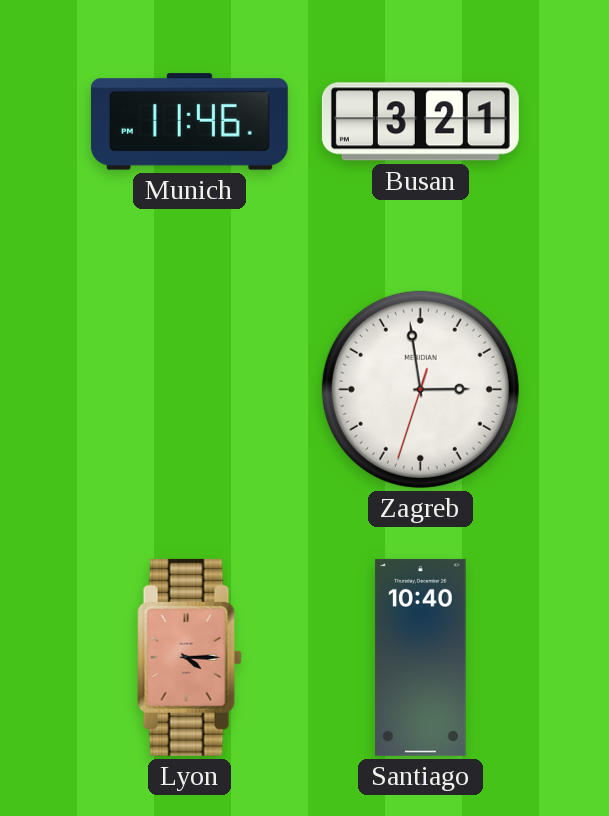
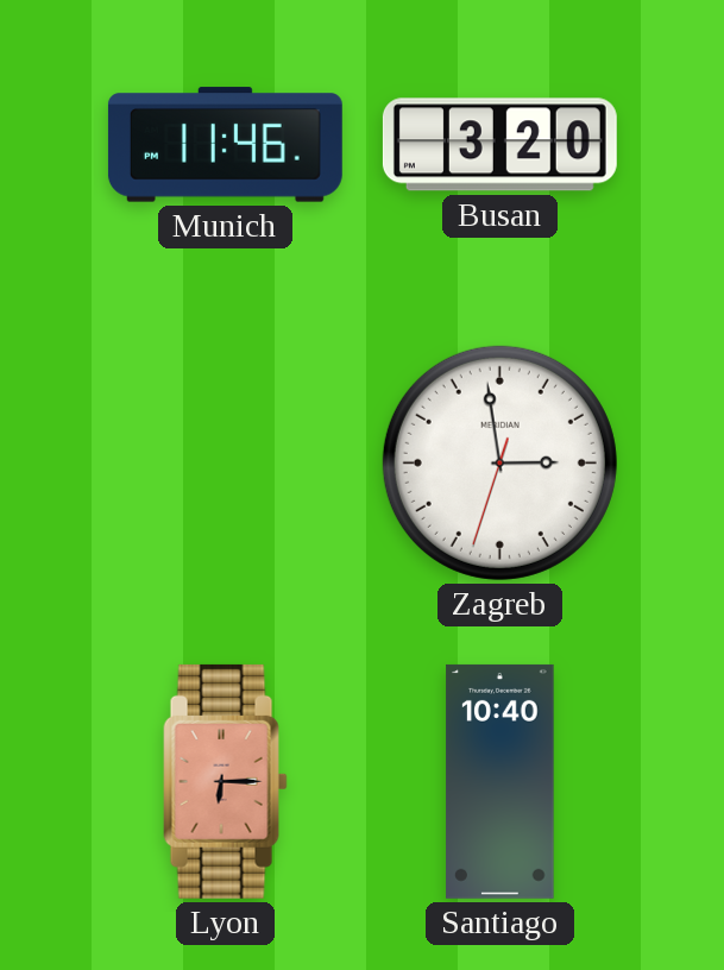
Busan: 3:21 -> 3:20 (499, 145)
Lyon: 4:15 -> 6:15 (226, 781)
